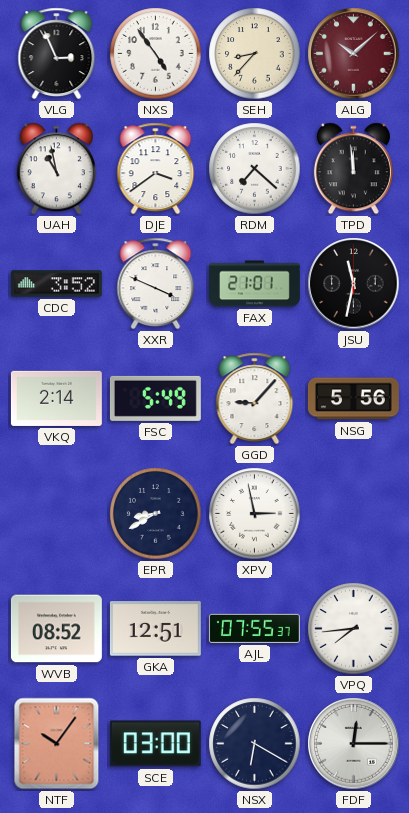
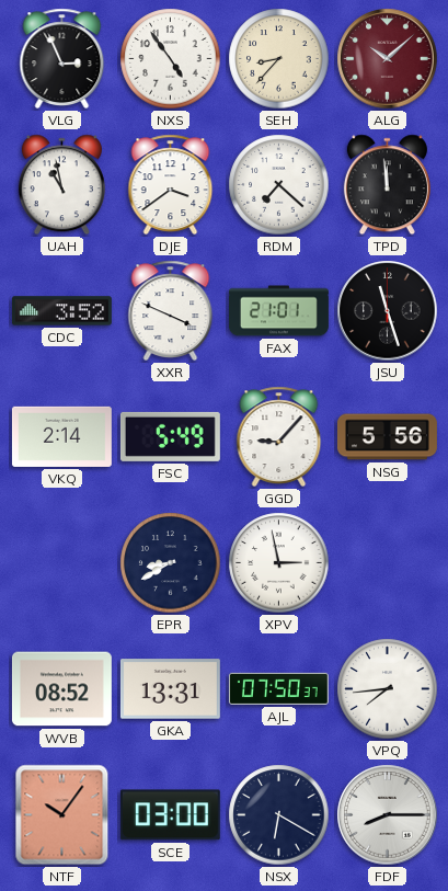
JSU: 11:32 -> 11:27 (388, 311)
GKA: 12:51 -> 13:31 (170, 689)
AJL: 07:55 -> 07:50 (278, 688)
FDF: 12:15 -> 8:15 (388, 815)
